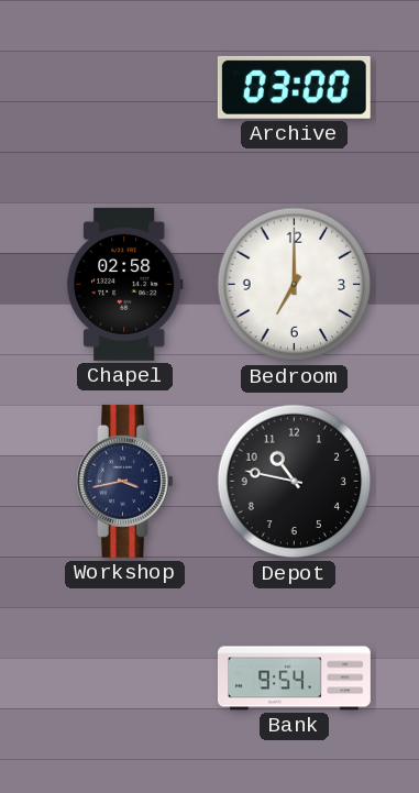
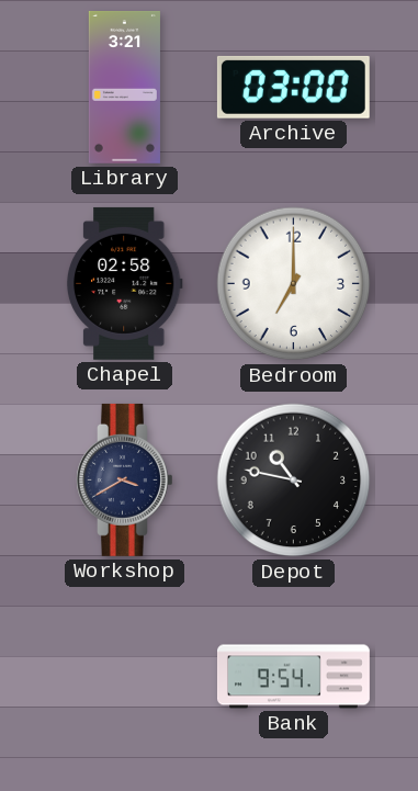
Library: none -> 3:21 (124, 87)
Workshop: 3:43 -> 3:40 (125, 479)
